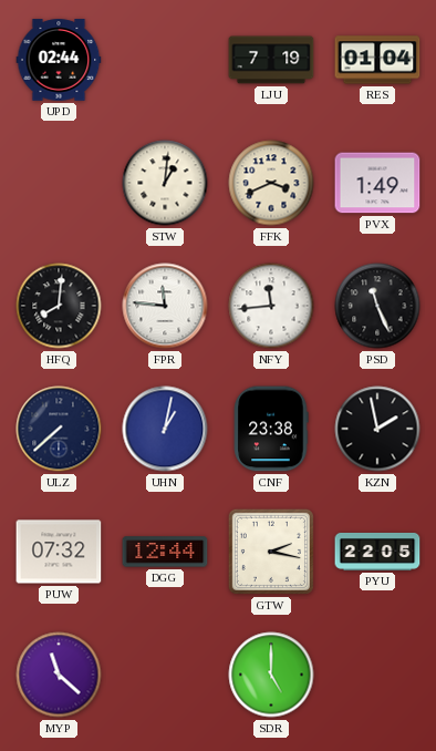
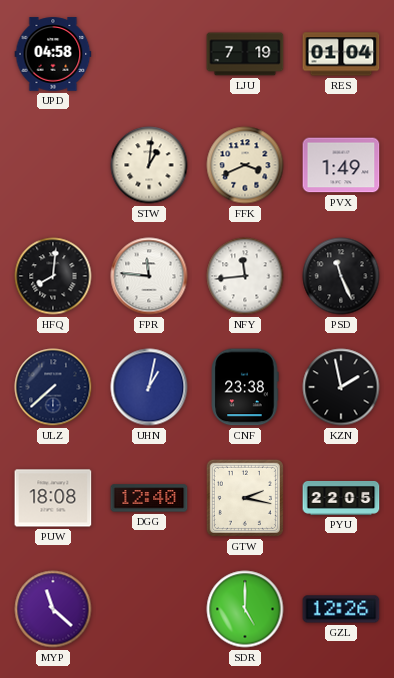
UPD: 02:44 -> 04:58 (53, 54)
PUW: 07:32 -> 18:08 (53, 498)
DGG: 12:44 -> 12:40 (149, 498)
GZL: none -> 12:26 (341, 609)
